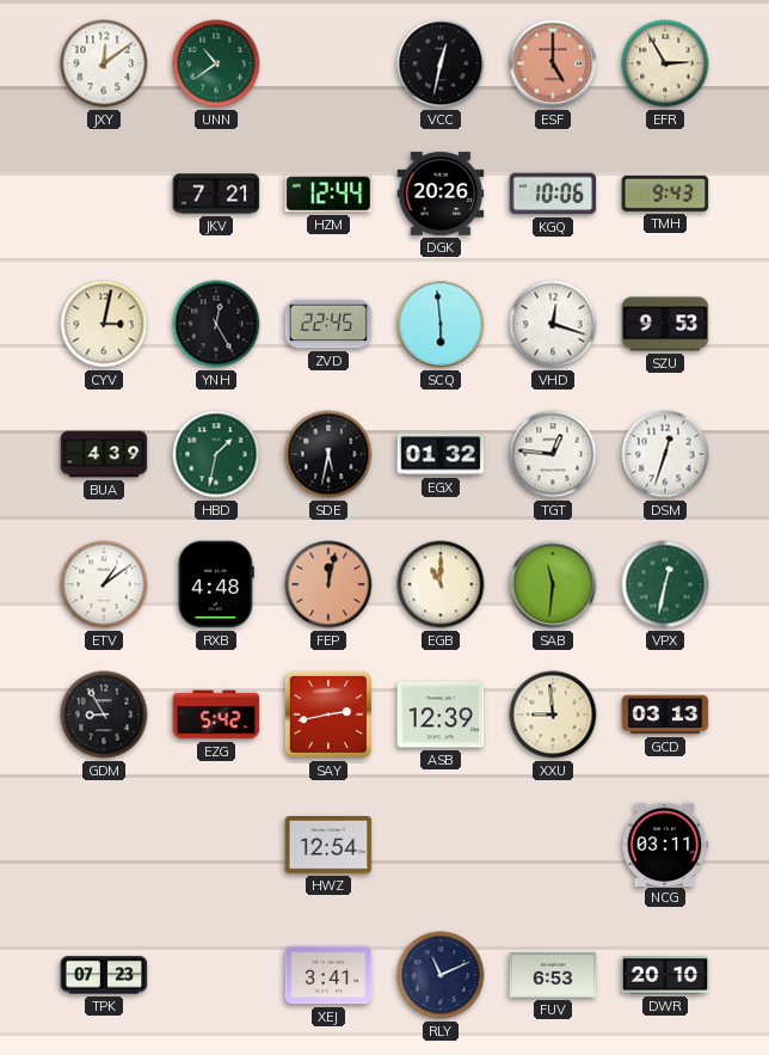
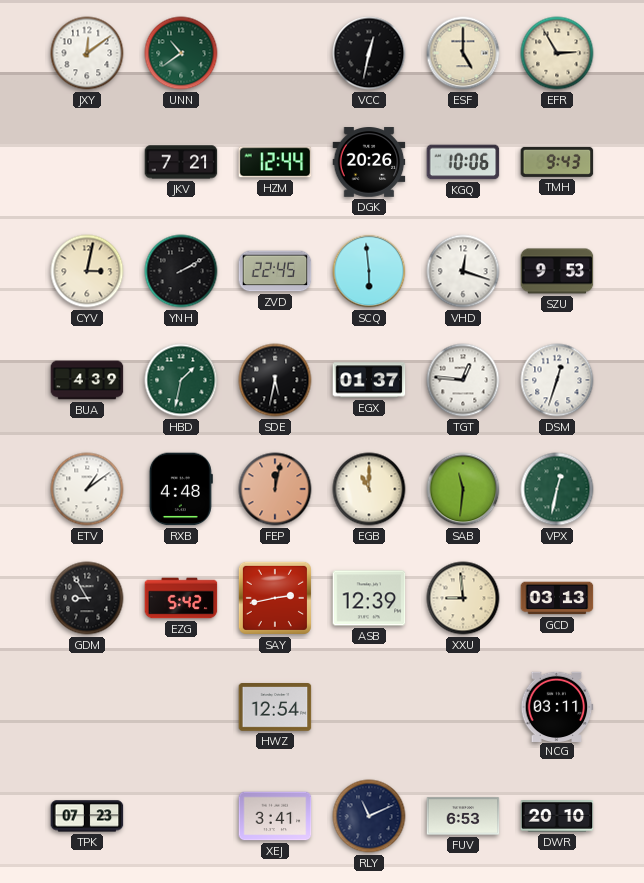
ESF dial: salmon -> cream (463, 53)
YNH: 12:25 -> 2:10 (181, 271)
EGX: 01:32 -> 01:37 (369, 380)
